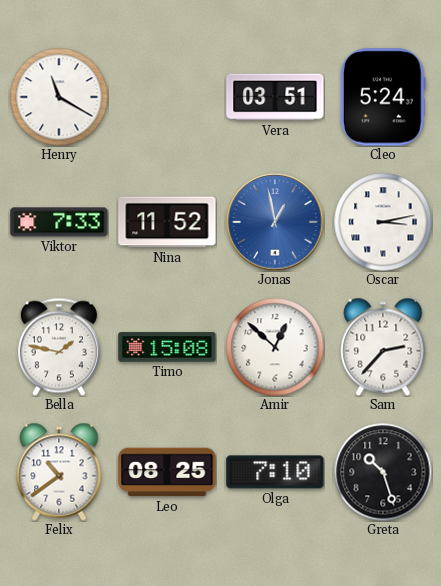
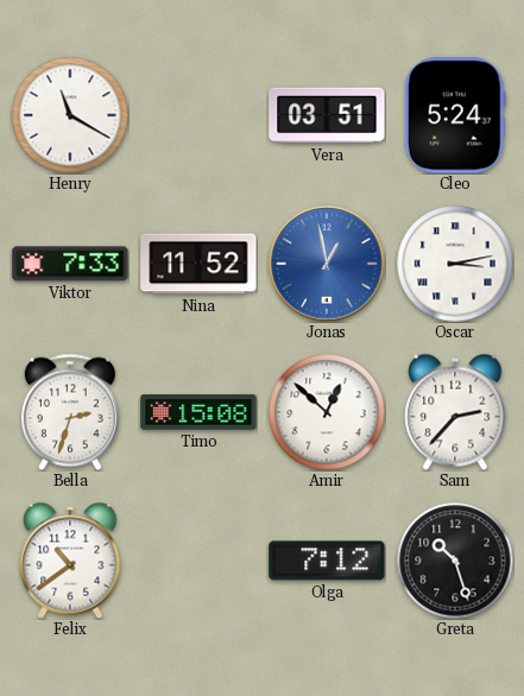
Bella: 1:47 -> 2:33 (70, 412)
Leo: 08:25 -> none (167, 472)
Olga: 7:10 -> 7:12 (327, 561)
